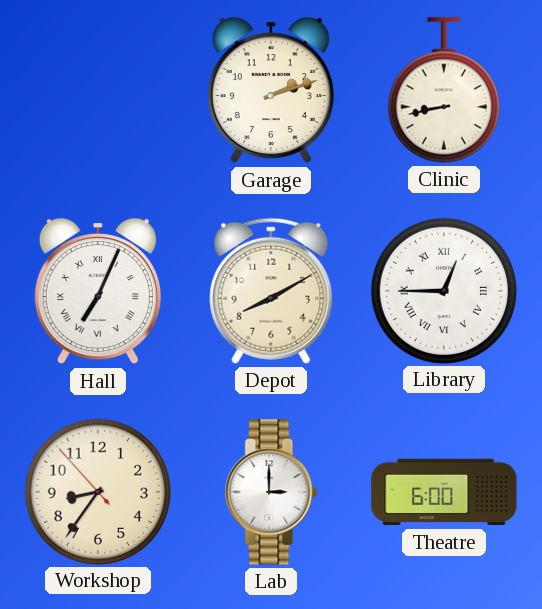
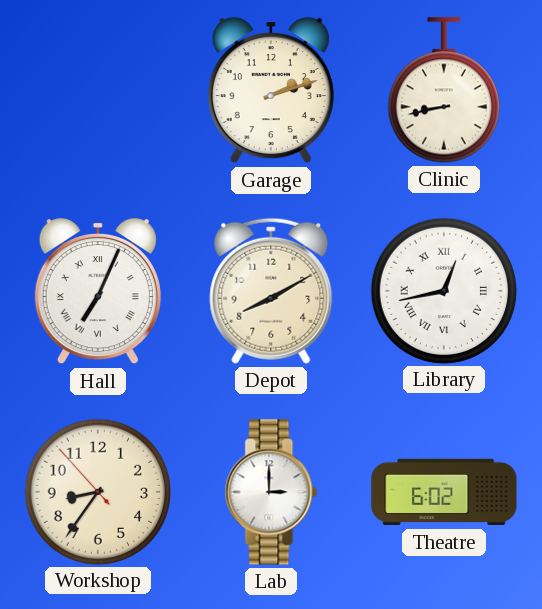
Library: 12:45 -> 12:43 (443, 290)
Theatre: 6:00 -> 6:02 (444, 492)
